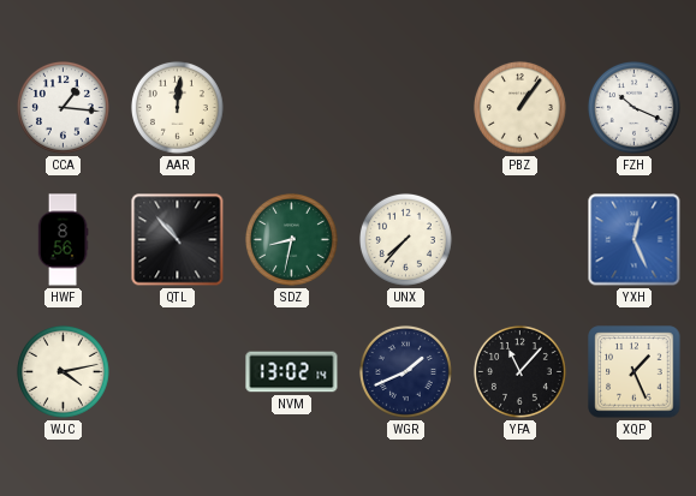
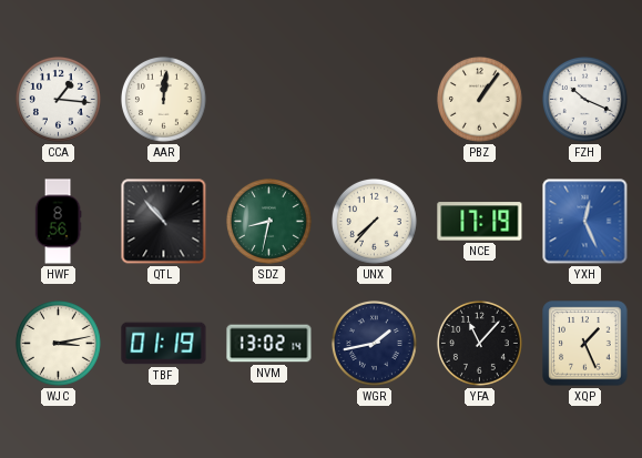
NCE: none -> 17:19 (480, 222)
WJC: 4:13 -> 3:13 (58, 343)
TBF: none -> 01:19 (164, 344)
WGR: 1:41 -> 1:43 (374, 343)
